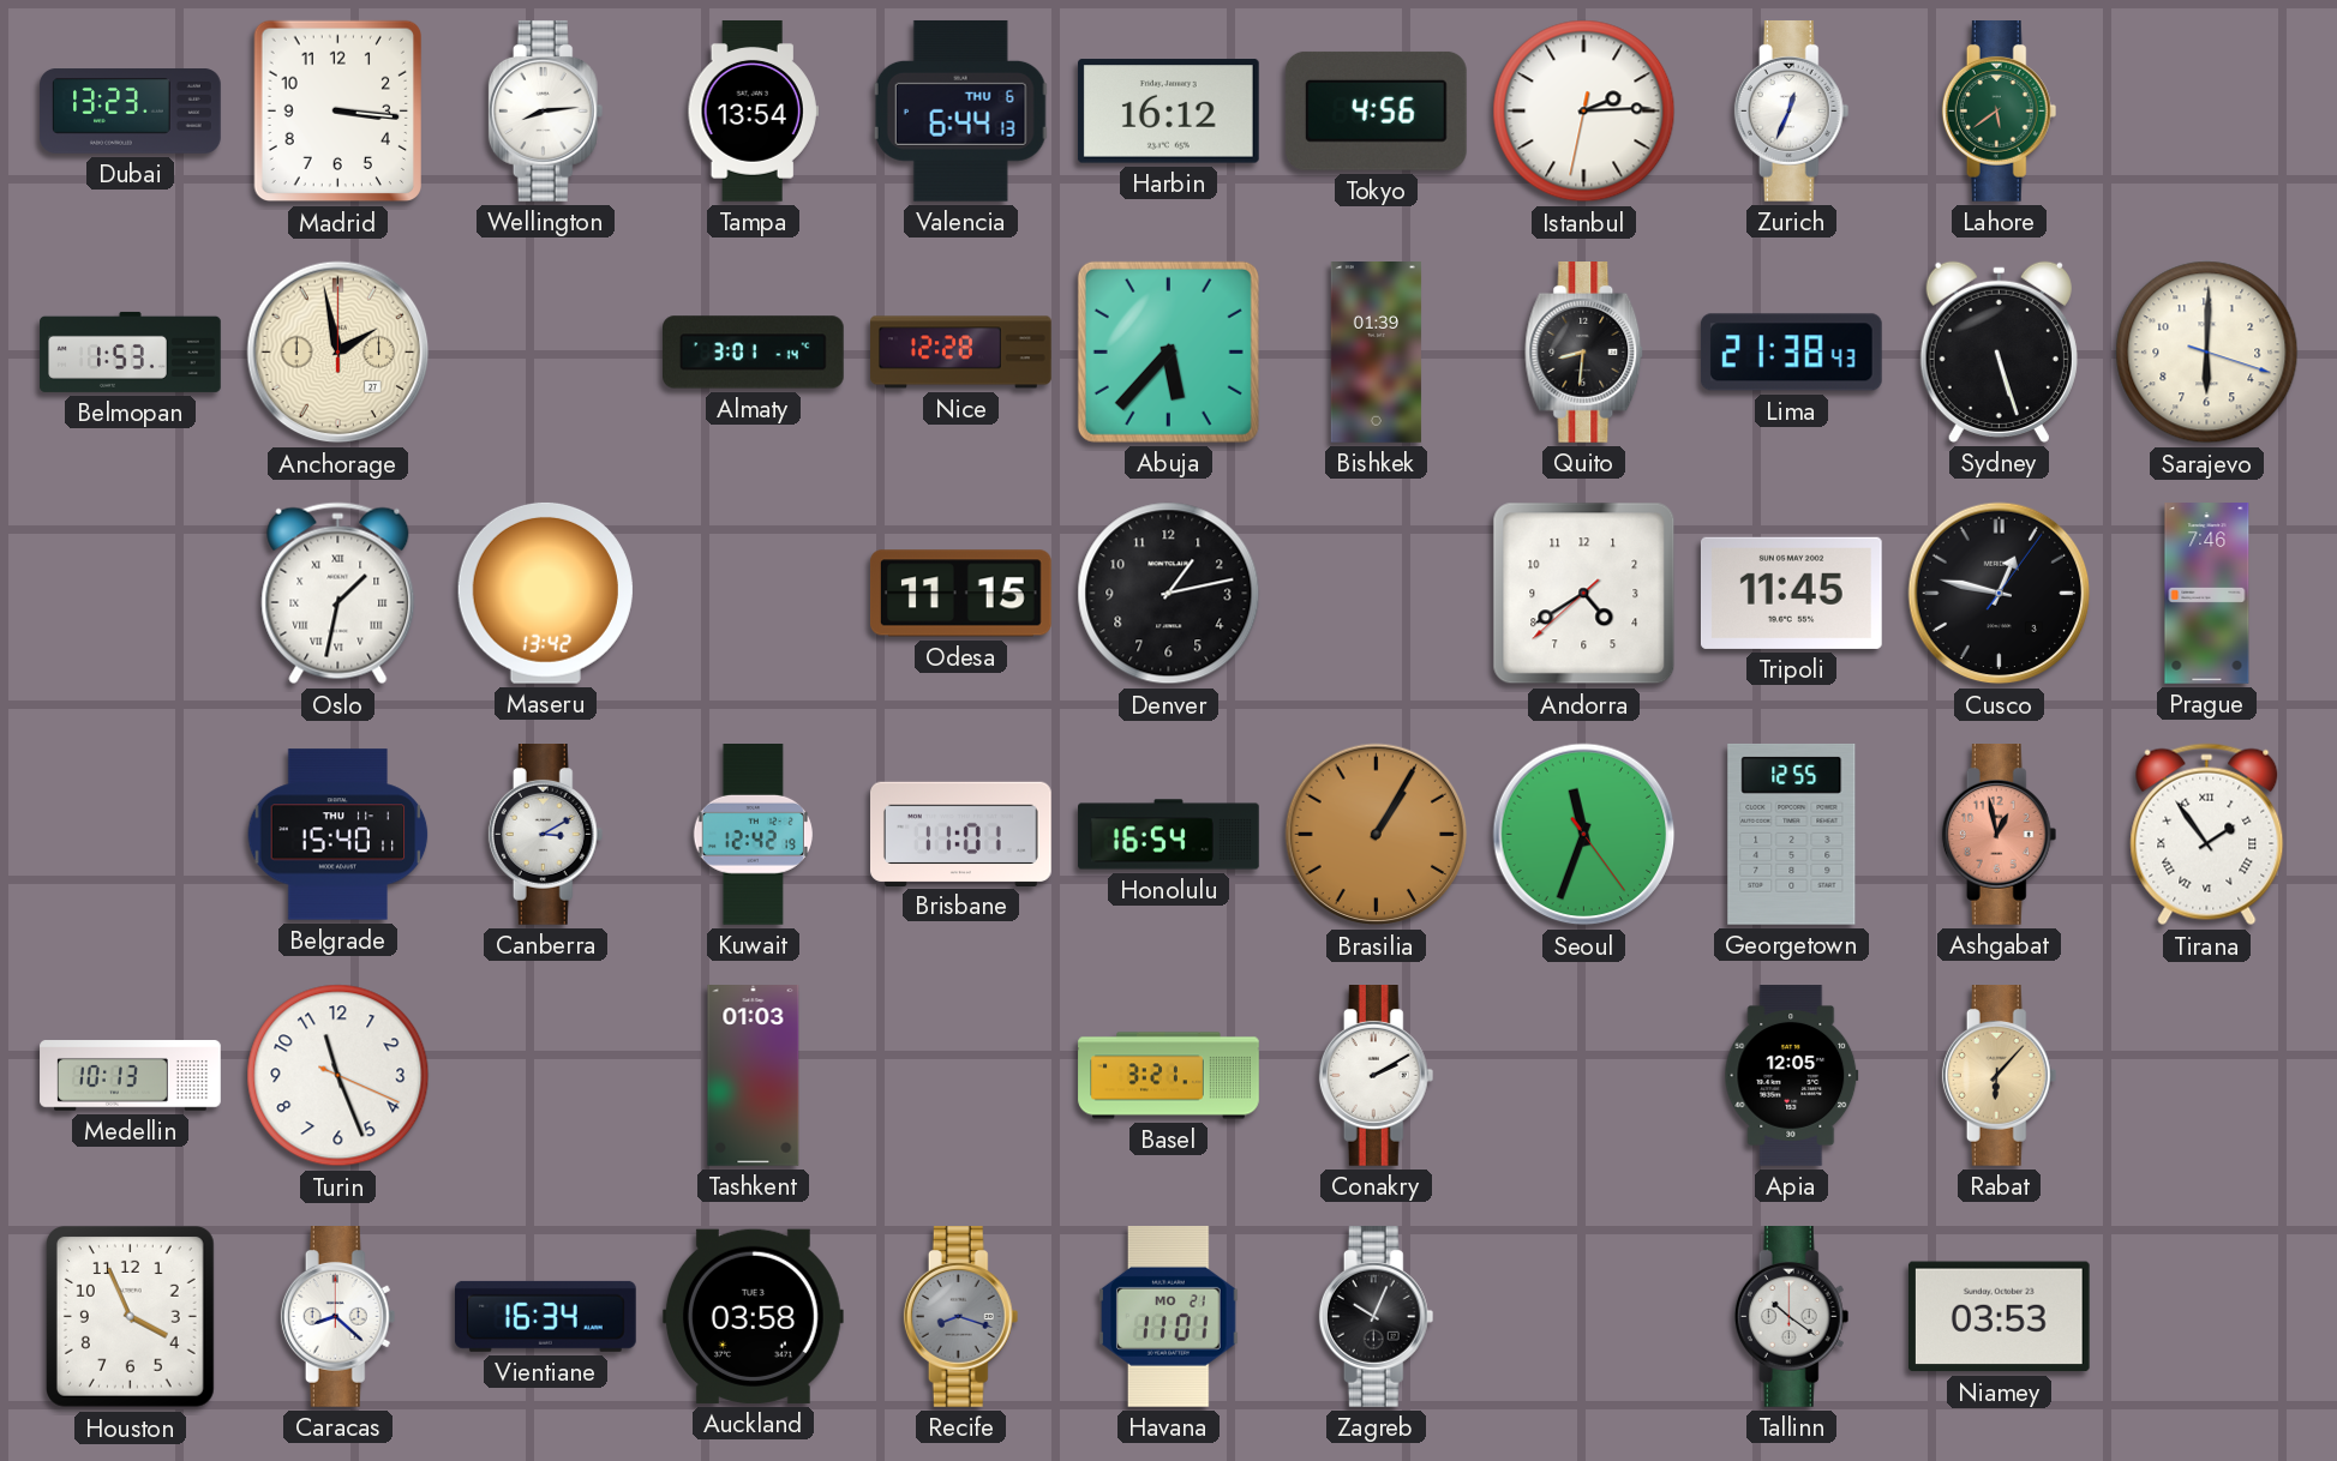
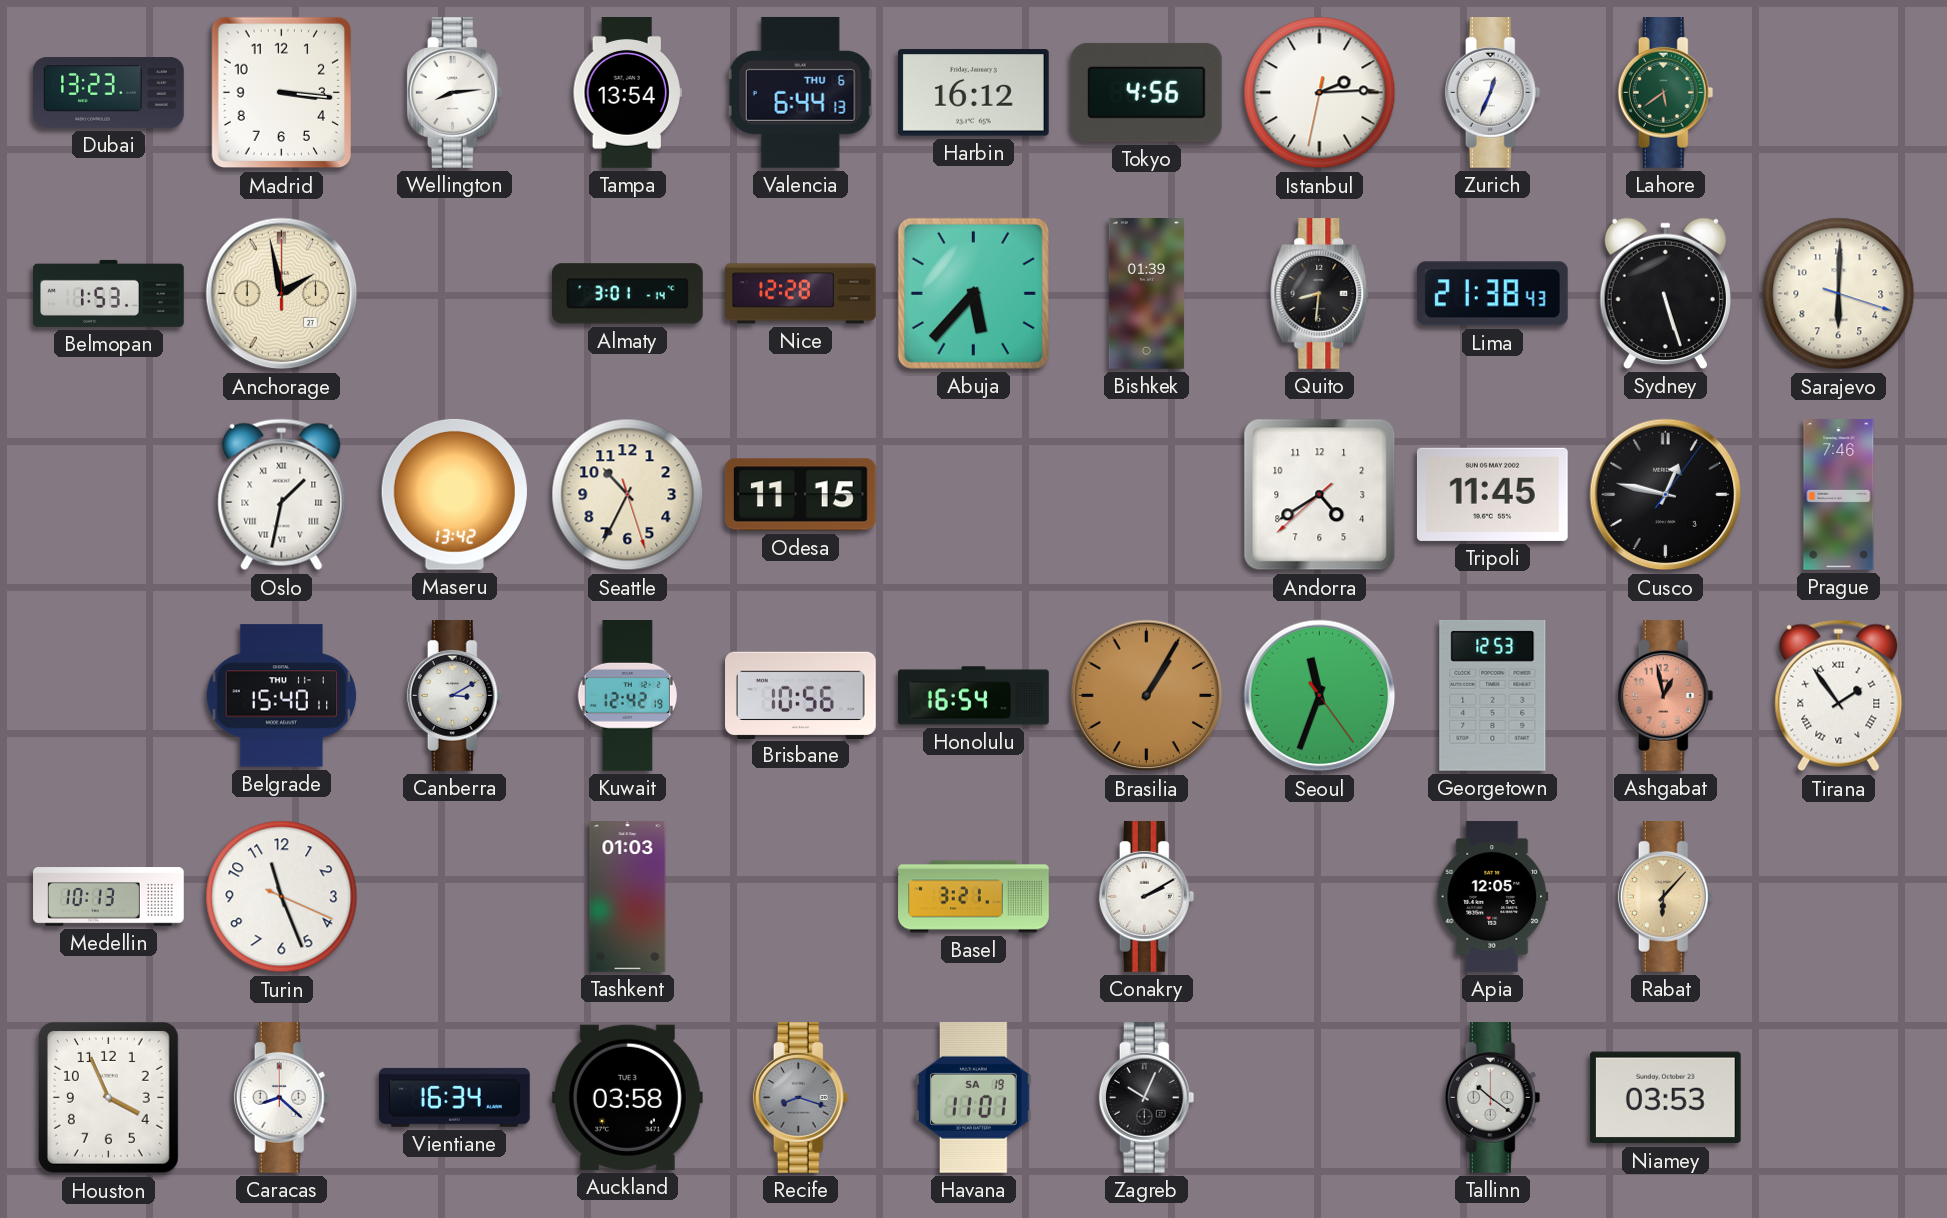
Seattle: none -> 10:34 (628, 495)
Denver: 1:13 -> none (1169, 594)
Brisbane: 11:01 -> 10:56 (801, 695)
Georgetown: 12:55 -> 12:53 (1493, 695)
Havana date: MO 21 -> SA 19 (974, 1097)
